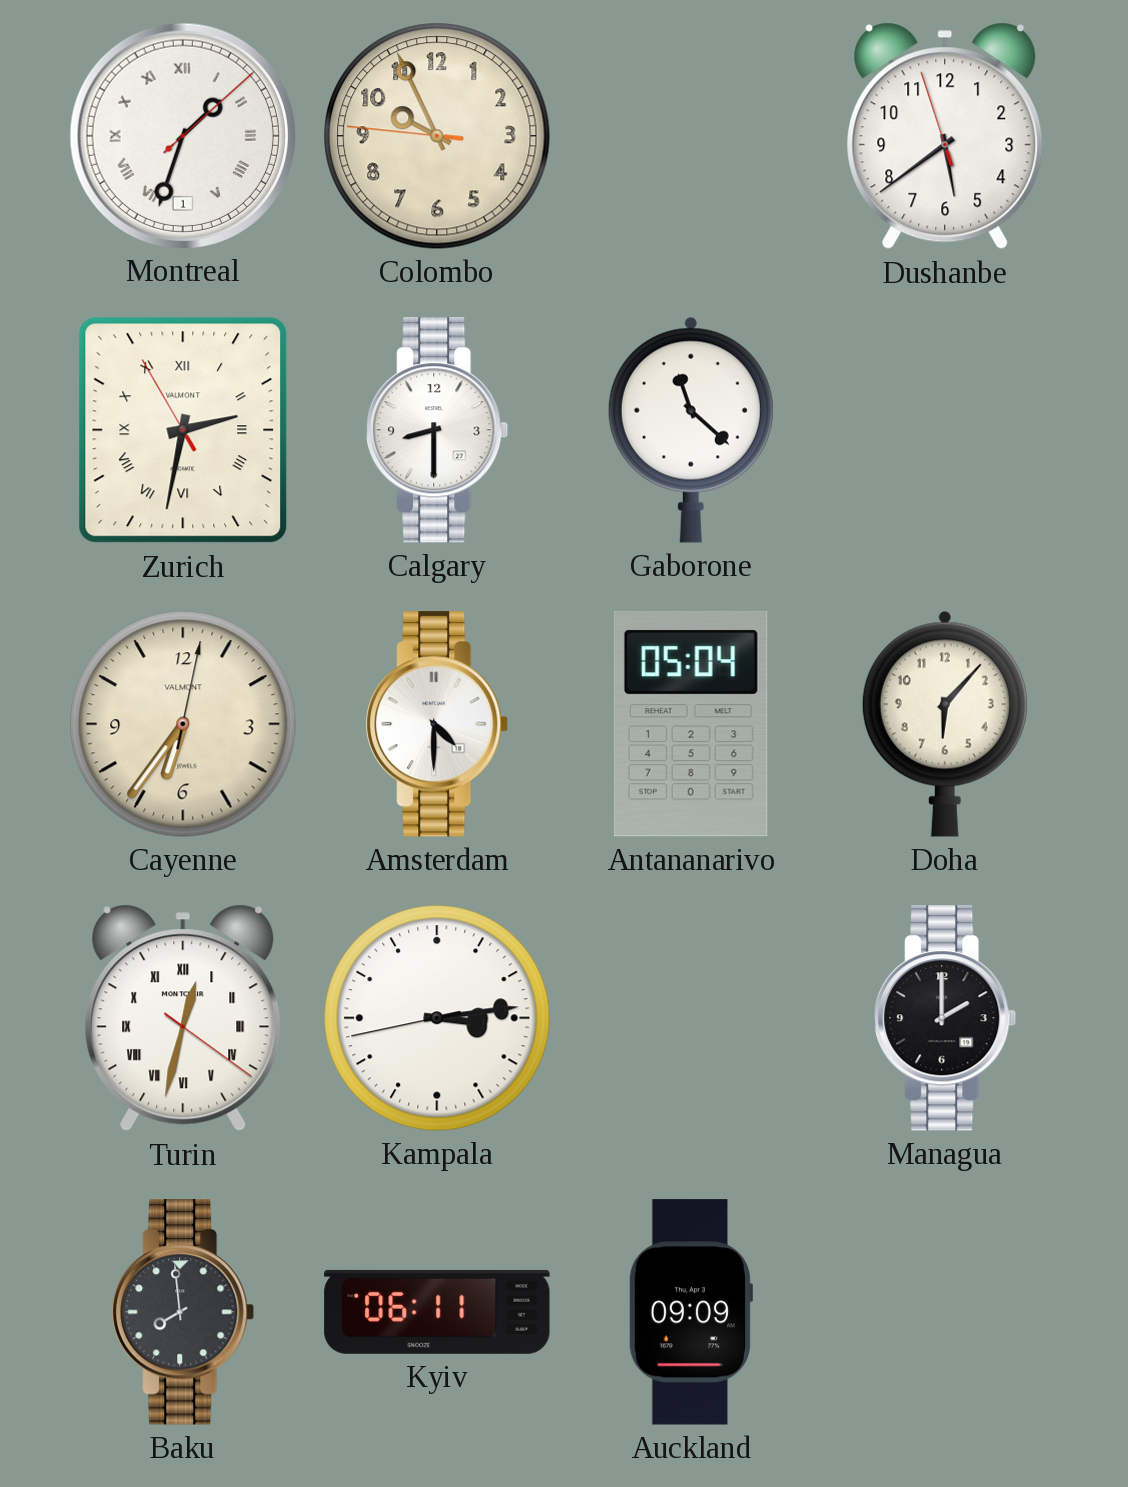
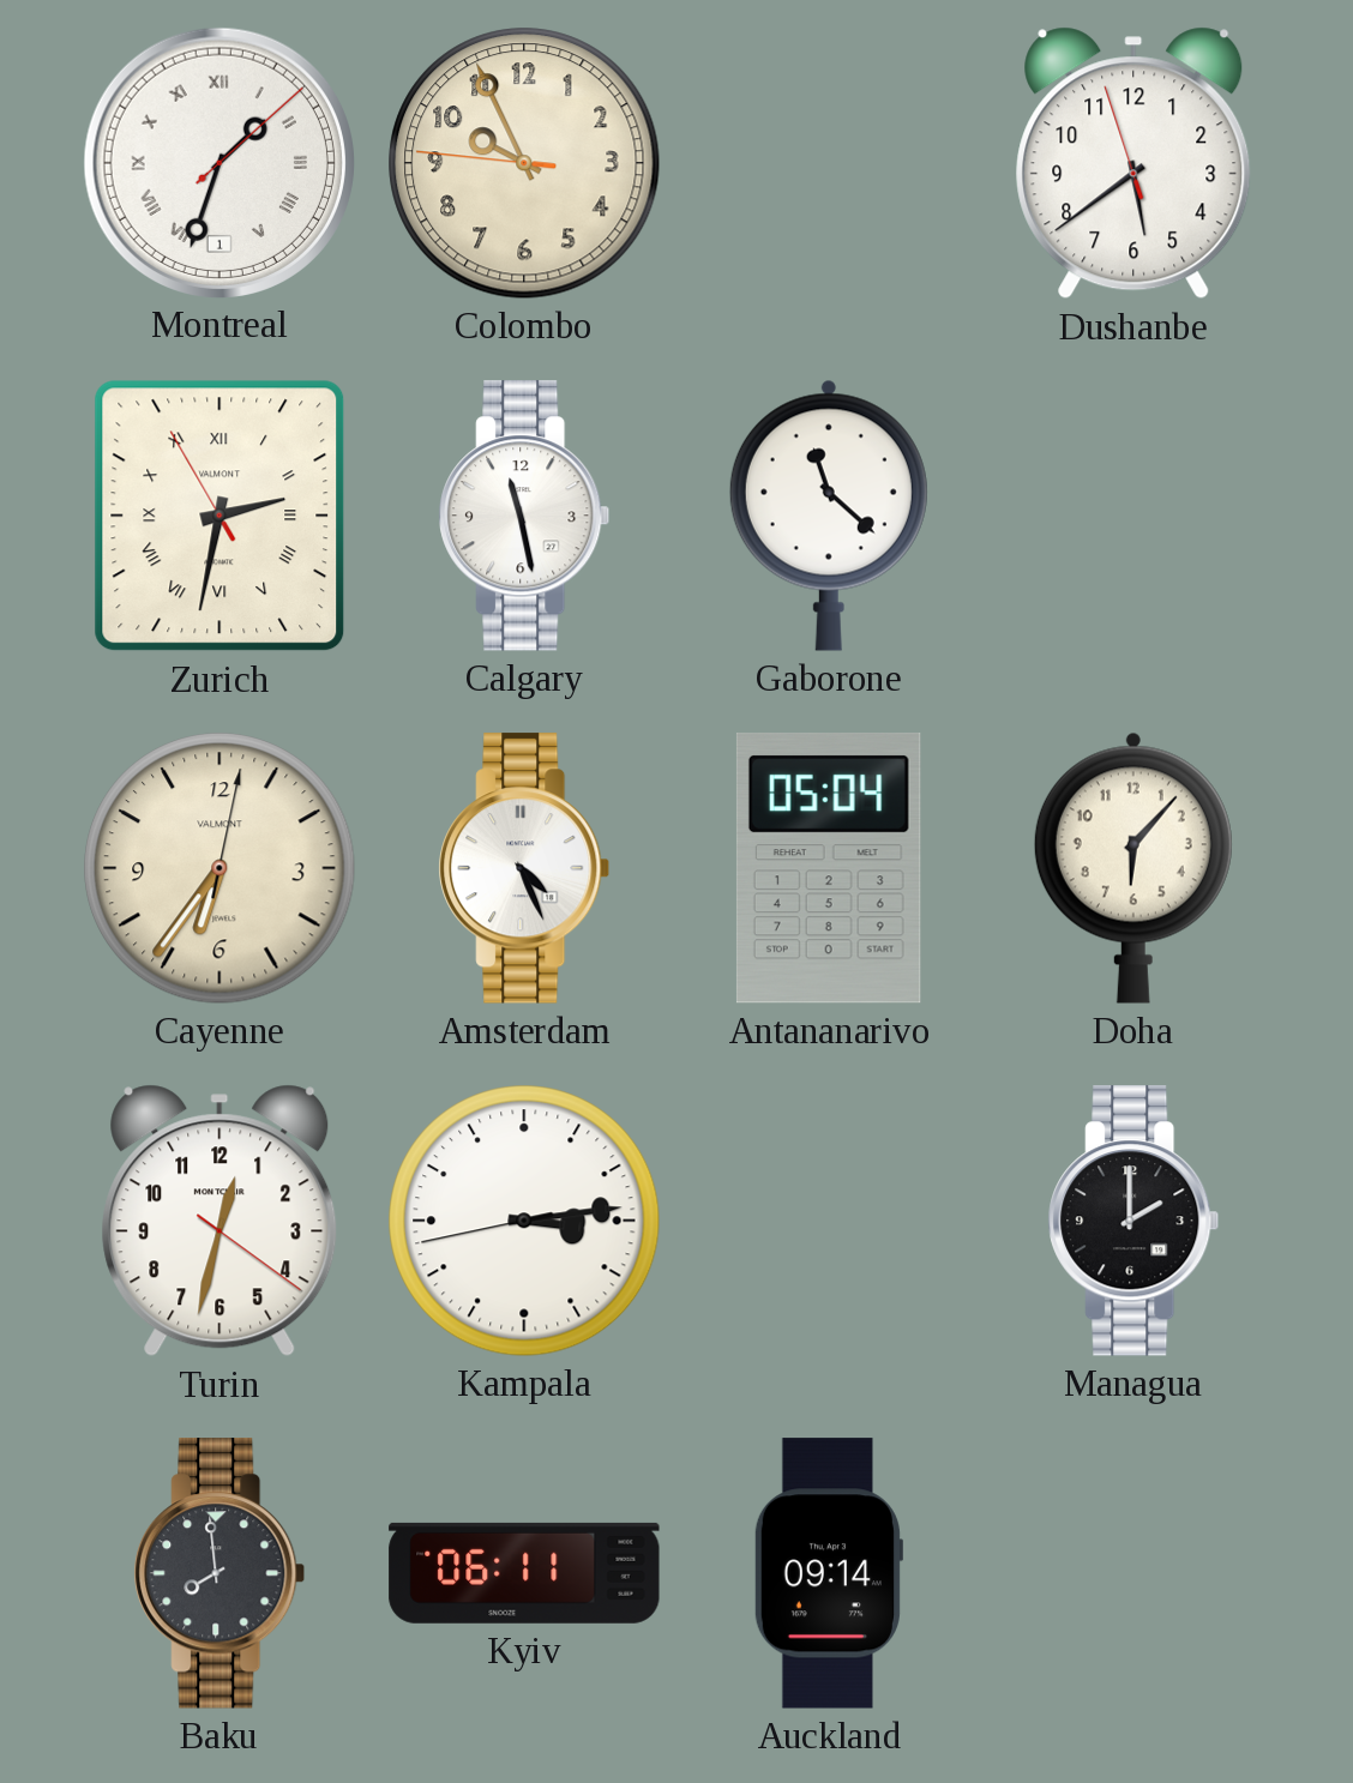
Calgary: 8:30 -> 11:28 (524, 516)
Amsterdam: 4:30 -> 4:26 (524, 868)
Turin numerals: Roman -> Arabic (220, 1221)
Auckland: 09:09 -> 09:14 (828, 1573)
